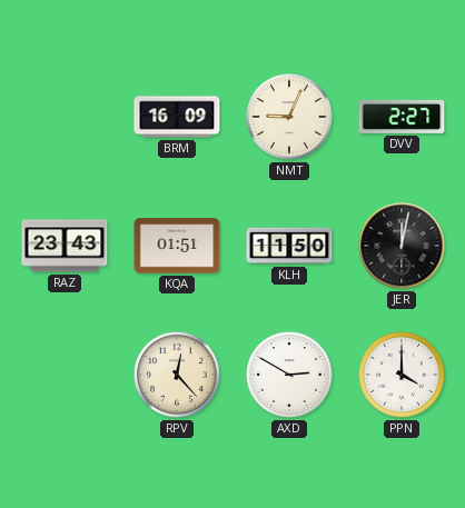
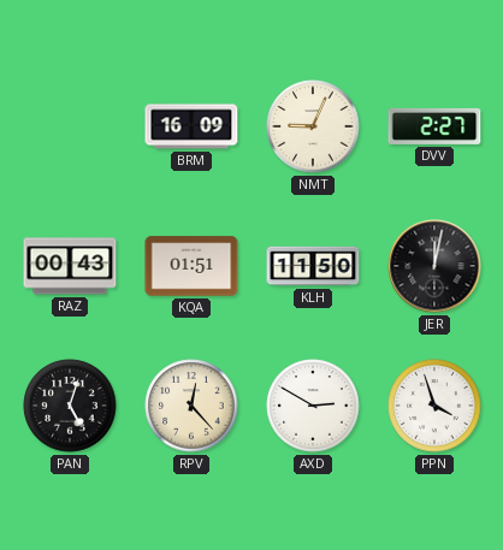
RAZ: 23:43 -> 00:43 (70, 266)
PAN: none -> 5:03 (70, 406)
PPN: 4:00 -> 3:57 (434, 406)
